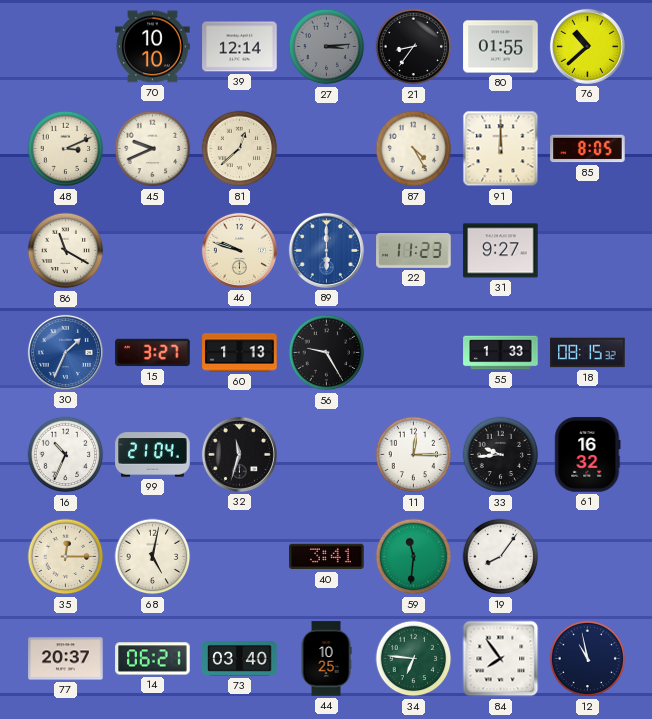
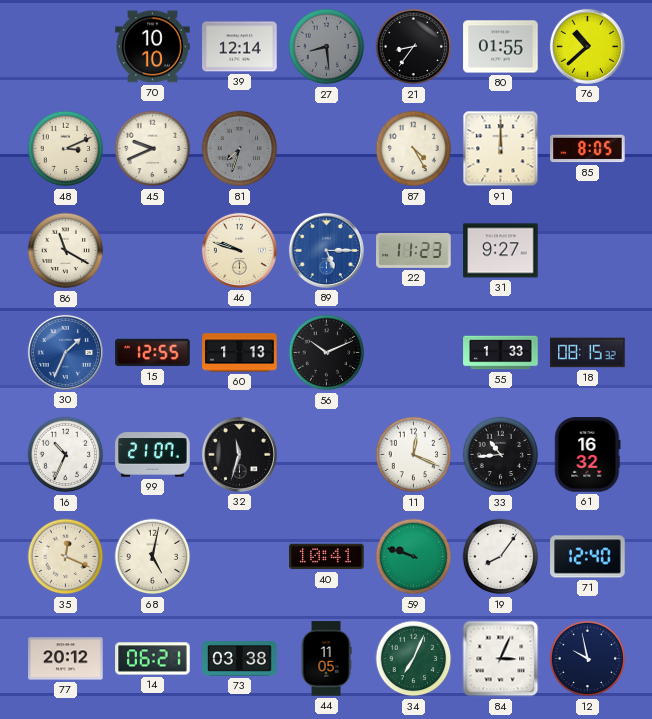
27: 3:14 -> 8:29 (327, 47)
81: 12:38 -> 7:33 (240, 149)
81 dial: cream -> grey (240, 149)
89: 6:00 -> 5:15 (326, 250)
15: 3:27 -> 12:55 (153, 353)
56: 9:25 -> 10:11 (327, 353)
99: 21:04 -> 21:07 (153, 455)
11: 12:15 -> 12:19 (414, 455)
33: 9:44 -> 10:44 (501, 455)
35: 12:15 -> 12:19 (66, 557)
40: 3:41 -> 10:41 (327, 557)
59: 11:31 -> 9:48 (414, 557)
71: none -> 12:40 (588, 557)
77: 20:37 -> 20:12 (66, 659)
73: 03:40 -> 03:38 (240, 659)
44: 10:25 -> 11:05 (326, 659)
34: 6:46 -> 7:04 (414, 659)
84: 7:54 -> 3:04 (501, 659)
12: 10:58 -> 9:58 (588, 659)
